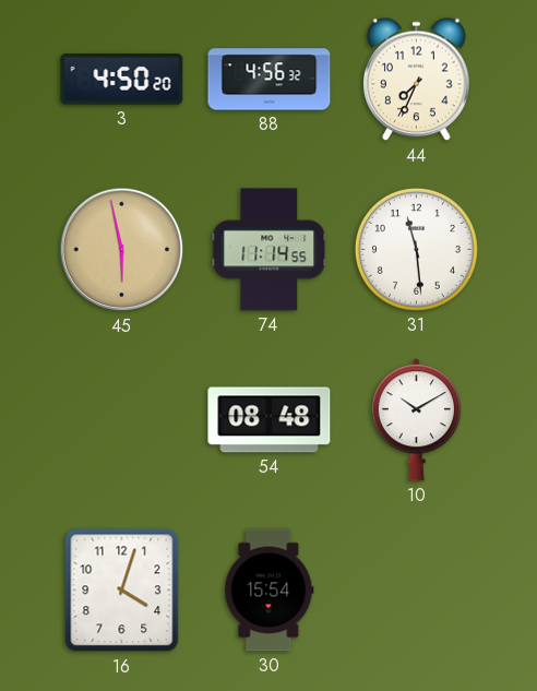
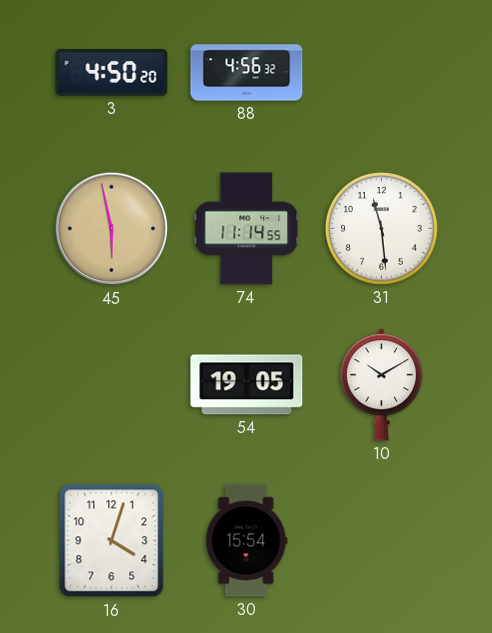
44: 7:34 -> none (417, 80)
54: 08:48 -> 19:05 (247, 385)
